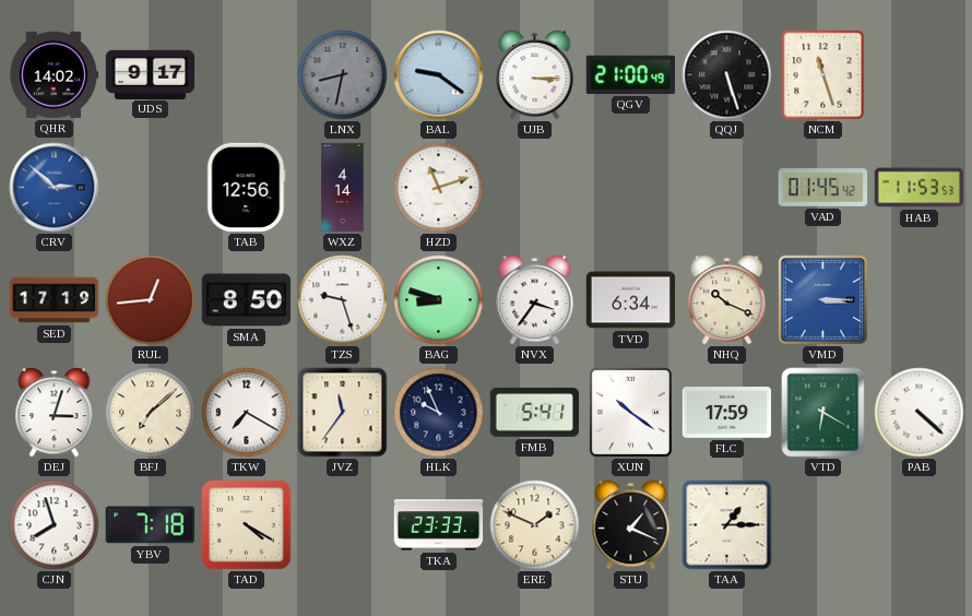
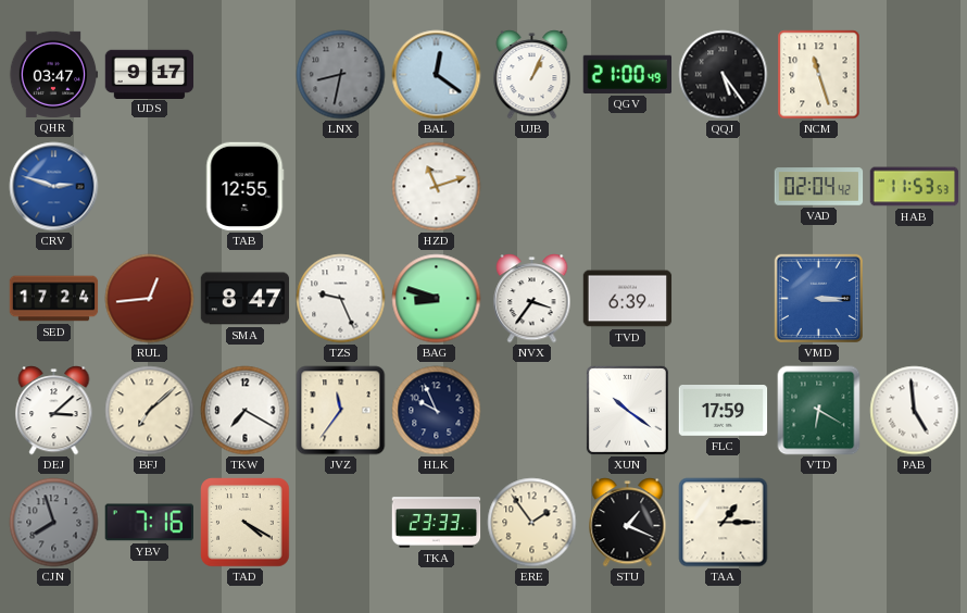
QHR: 14:02 -> 03:47 (53, 74)
BAL: 9:21 -> 12:21 (437, 75)
UJB: 3:15 -> 1:04 (532, 75)
QQJ: 5:27 -> 5:24 (724, 75)
CRV: 2:52 -> 2:48 (54, 187)
TAB: 12:56 -> 12:55 (246, 187)
WXZ: 4:14 -> none (343, 188)
VAD: 01:45 -> 02:04 (819, 187)
SED: 17:19 -> 17:24 (54, 299)
SMA: 8:50 -> 8:47 (246, 299)
TZS: 9:27 -> 9:26 (341, 299)
TVD: 6:34 -> 6:39 (628, 299)
NHQ: 10:19 -> none (727, 300)
DEJ: 3:03 -> 3:08 (54, 411)
FMB: 5:41 -> none (535, 412)
PAB: 4:22 -> 4:59 (915, 411)
CJN dial: white -> grey (54, 523)
YBV: 7:18 -> 7:16 (149, 523)
ERE: 1:49 -> 1:54 (532, 523)
